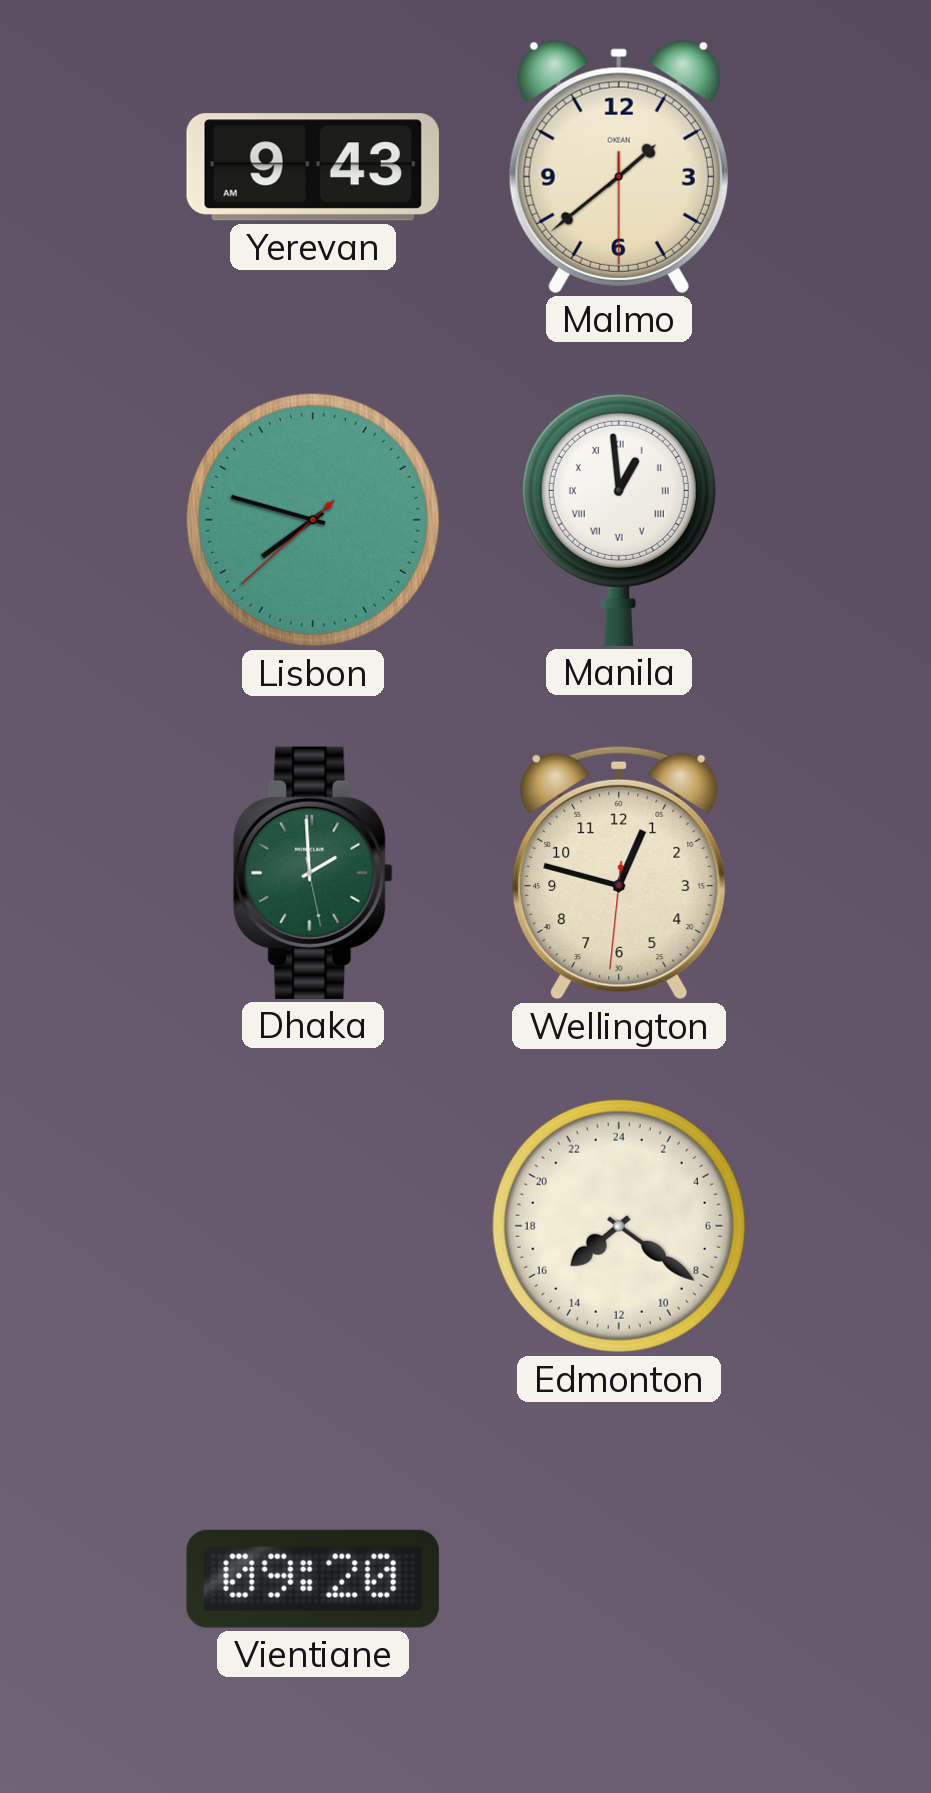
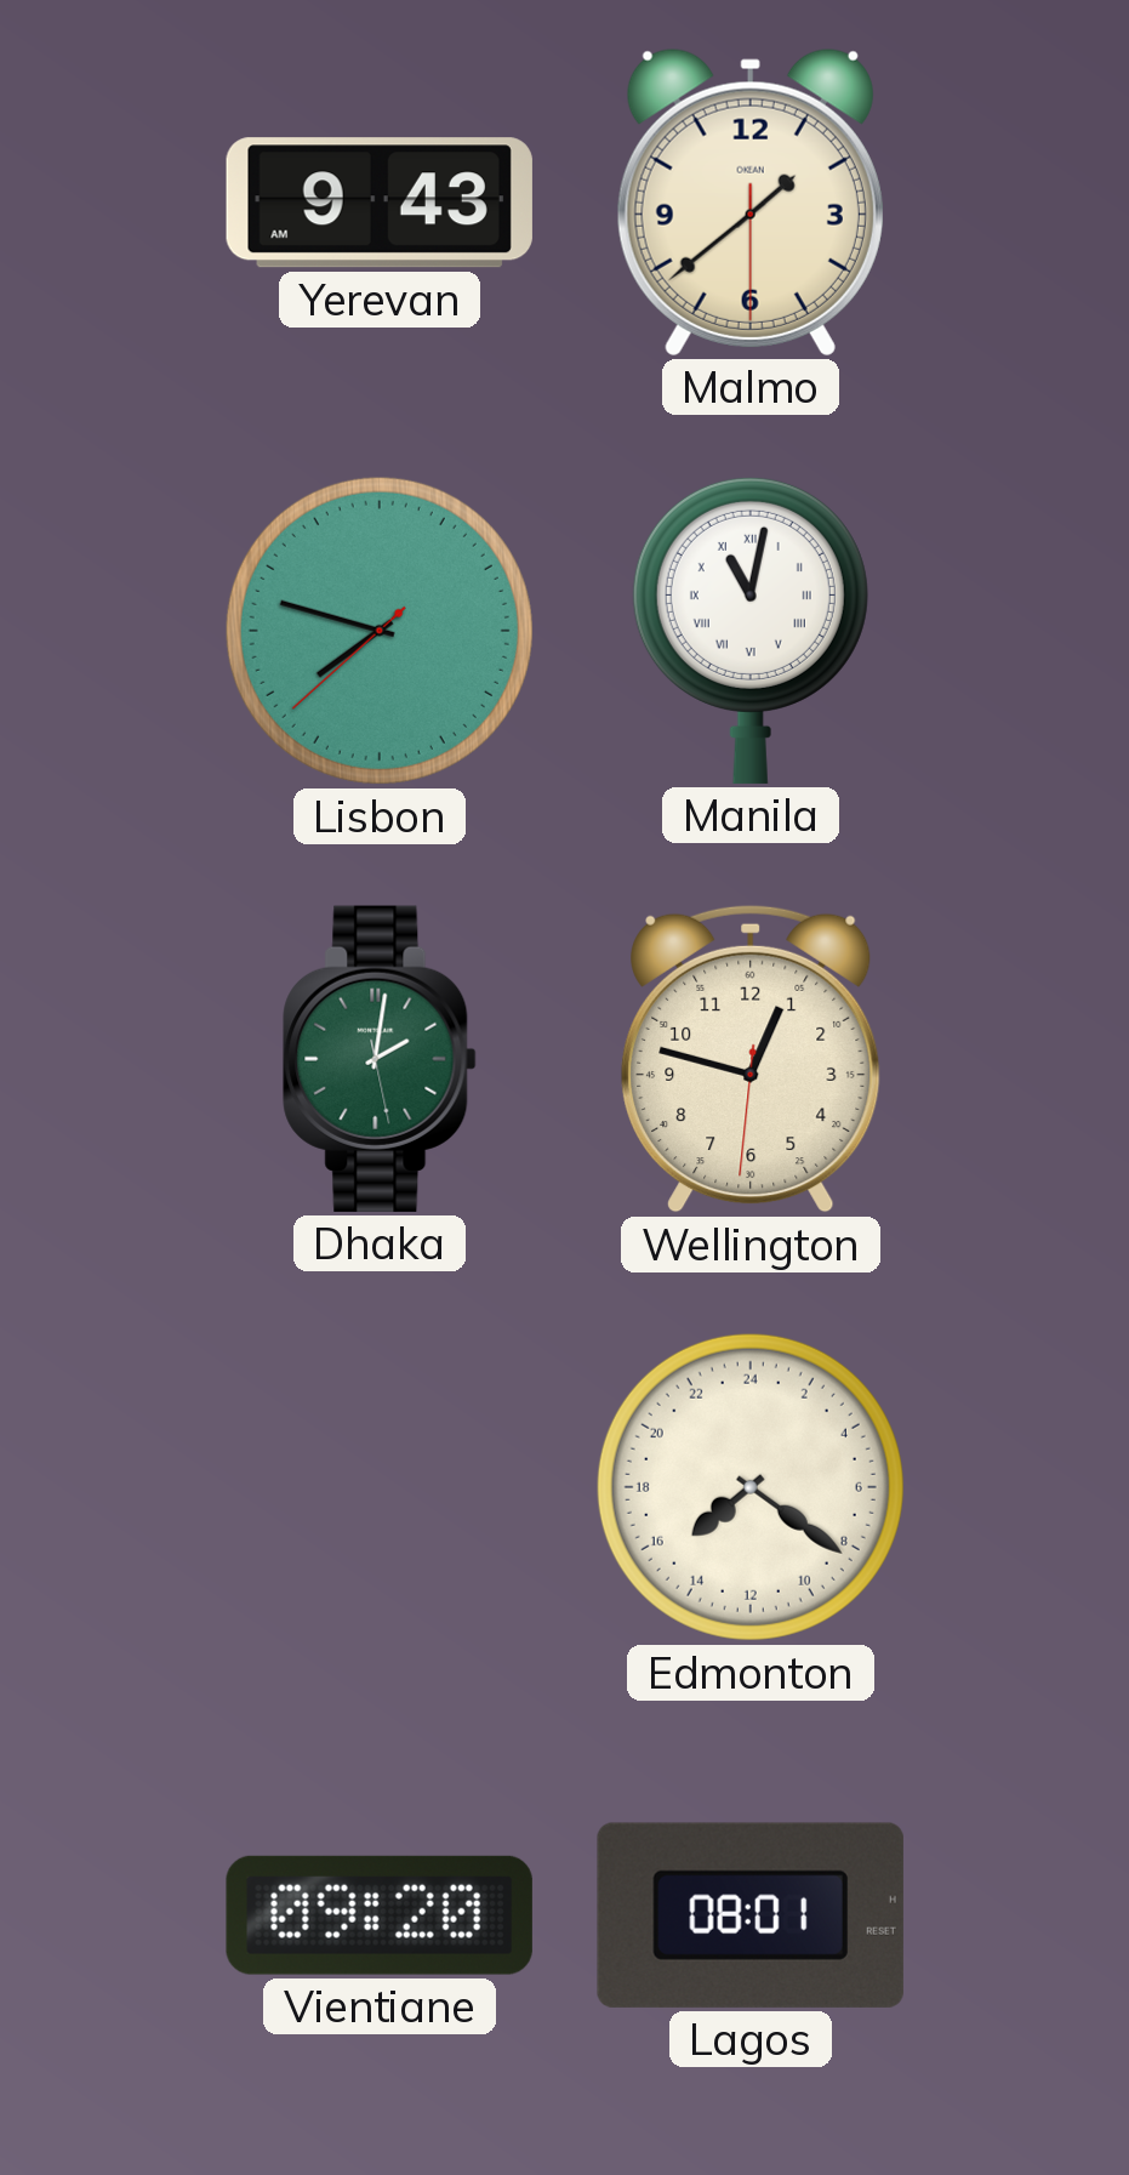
Manila: 12:59 -> 11:02 (751, 630)
Dhaka: 1:59 -> 2:01 (380, 1059)
Lagos: none -> 08:01 (751, 1915)
